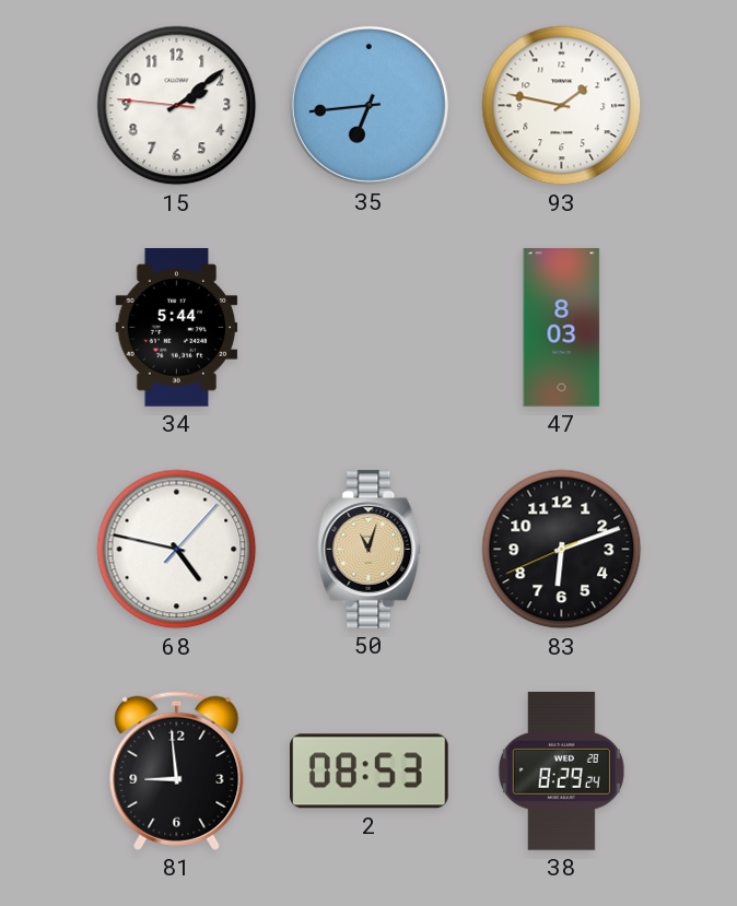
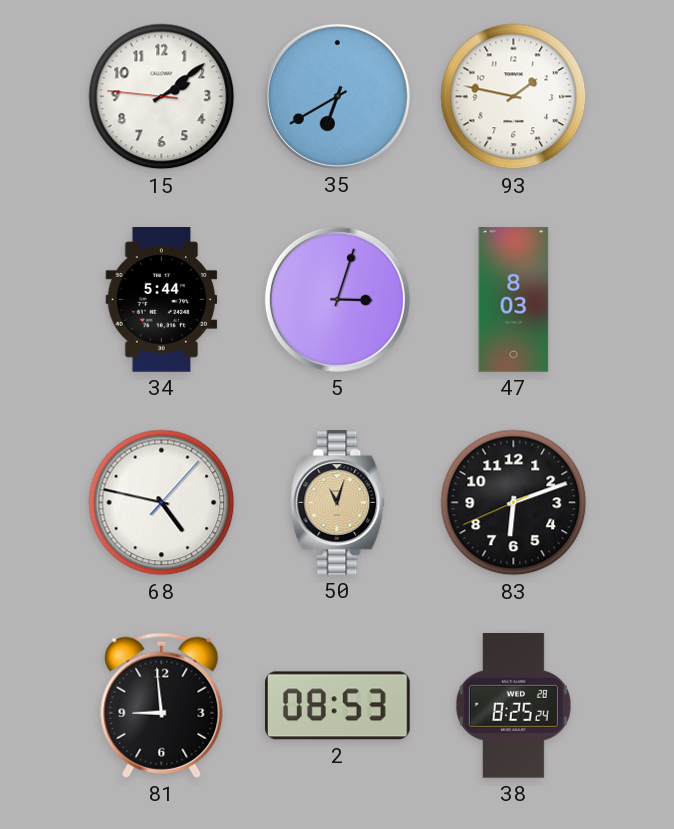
35: 6:44 -> 6:40 (337, 96)
5: none -> 3:03 (337, 299)
38: 8:29 -> 8:25 (513, 706)
